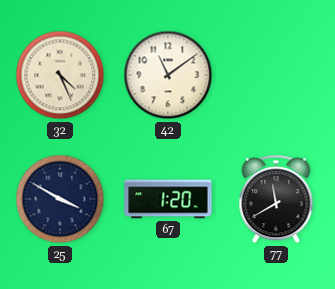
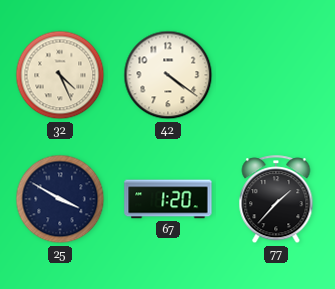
42: 11:09 -> 4:21 (168, 75)
77: 11:40 -> 1:37 (276, 200)
